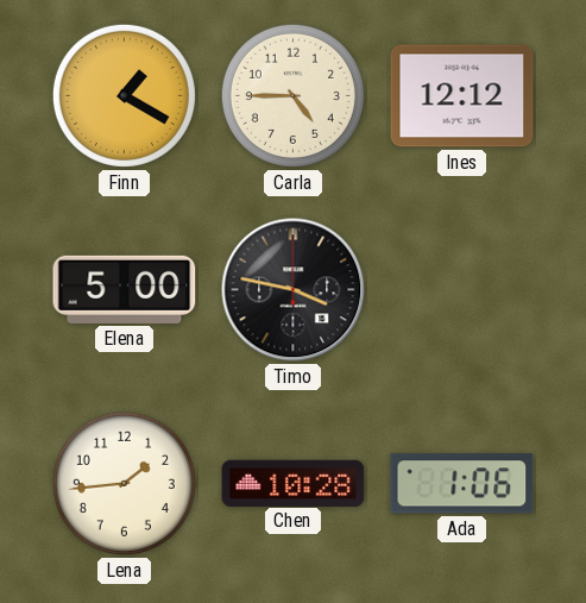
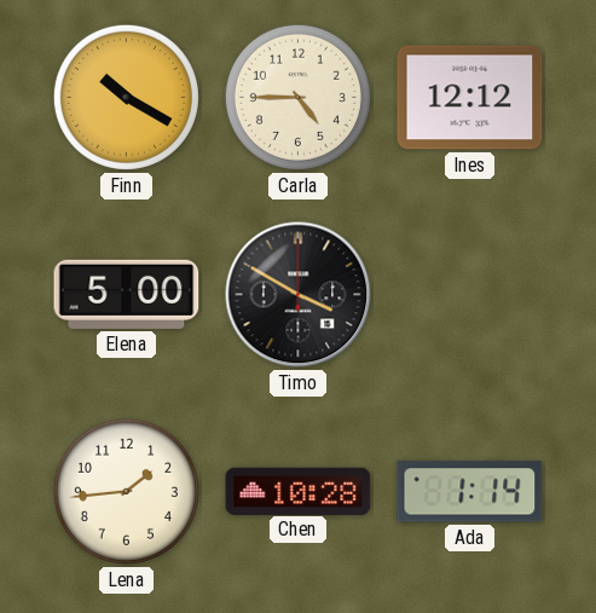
Finn: 1:20 -> 10:20 (126, 97)
Timo: 3:47 -> 3:50 (299, 295)
Ada: 1:06 -> 1:14 (470, 492)
